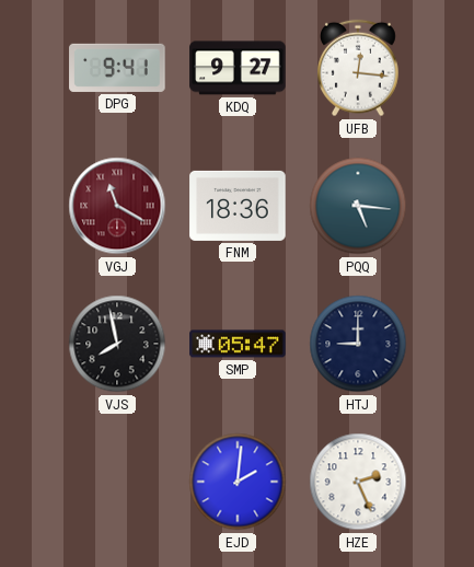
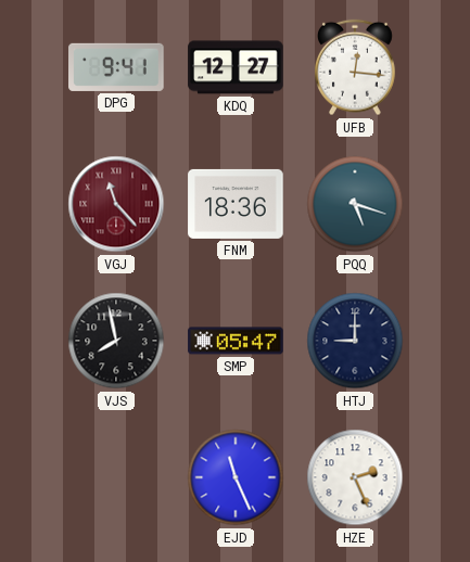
KDQ: 9:27 -> 12:27 (236, 67)
VGJ: 11:20 -> 11:23 (116, 204)
PQQ: 5:16 -> 5:18 (355, 204)
EJD: 2:01 -> 11:26 (236, 477)
